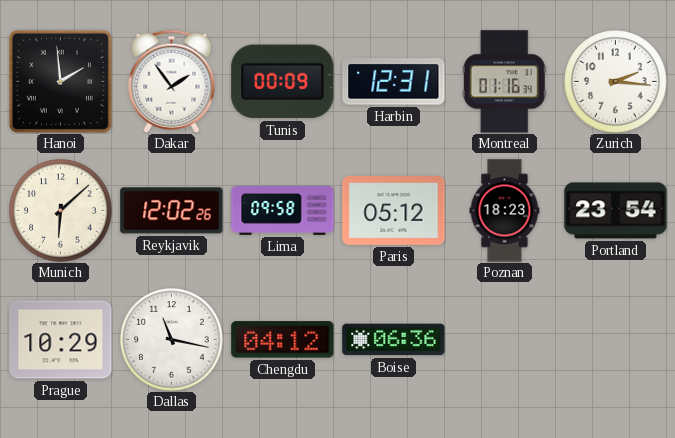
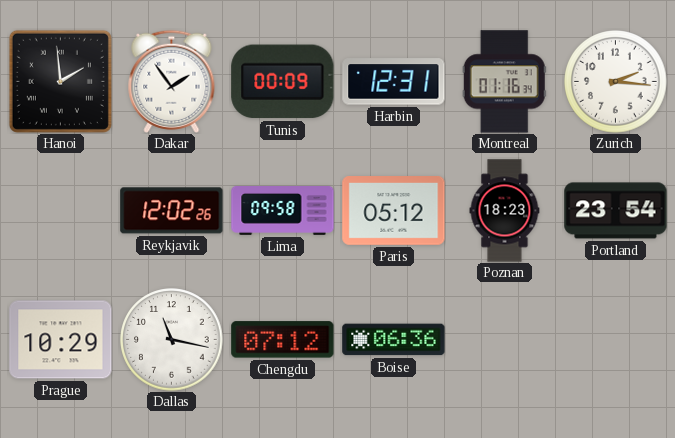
Munich: 6:08 -> none (61, 211)
Chengdu: 04:12 -> 07:12 (283, 340)
